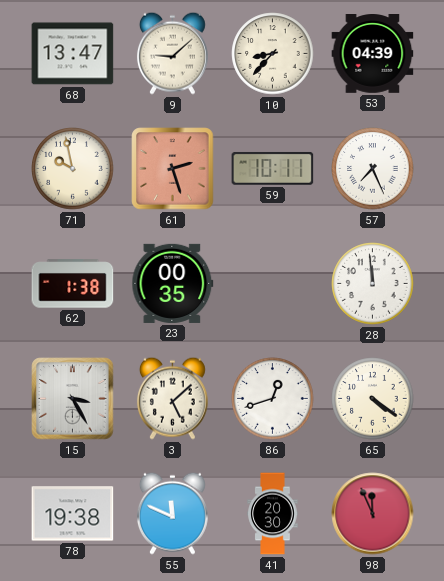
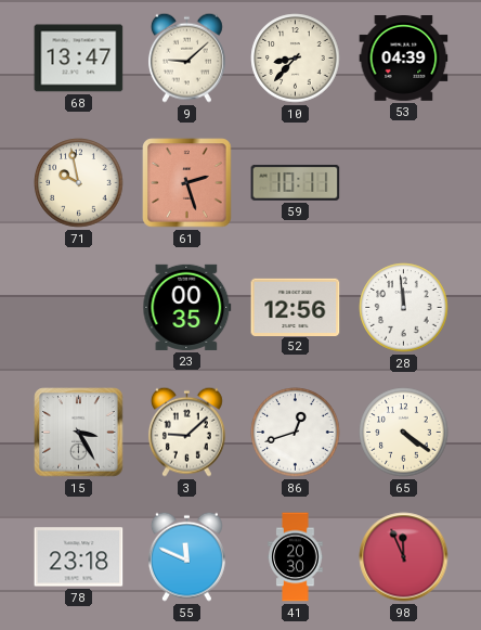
57: 7:26 -> none (373, 169)
62: 1:38 -> none (73, 284)
52: none -> 12:56 (296, 307)
3: 5:08 -> 9:08 (186, 432)
78: 19:38 -> 23:18 (79, 557)
